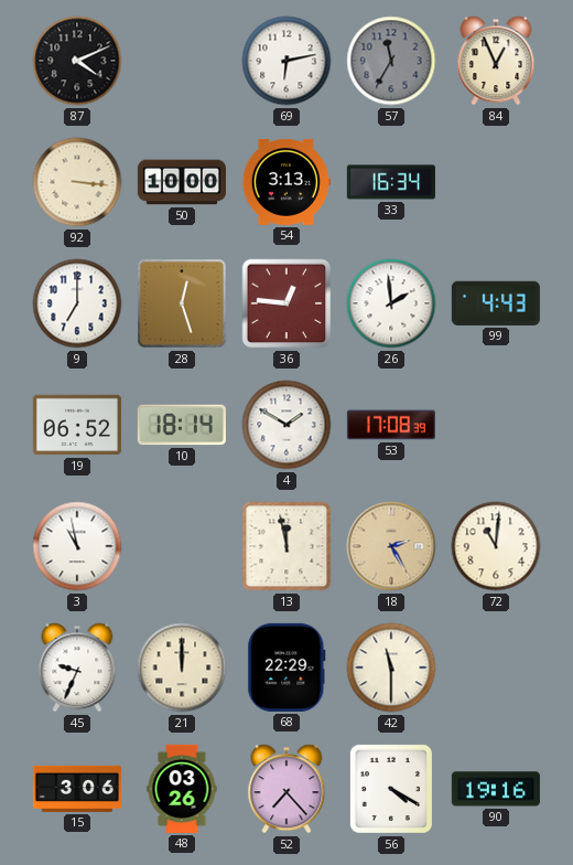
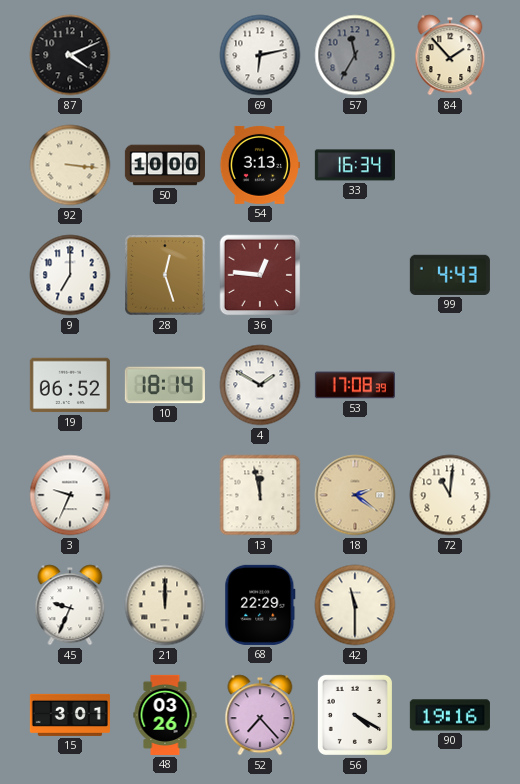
84: 12:56 -> 1:53 (450, 55)
26: 1:59 -> none (391, 303)
3: 10:58 -> 9:34 (70, 495)
18: 2:25 -> 2:21 (355, 495)
15: 3:06 -> 3:01 (70, 715)
